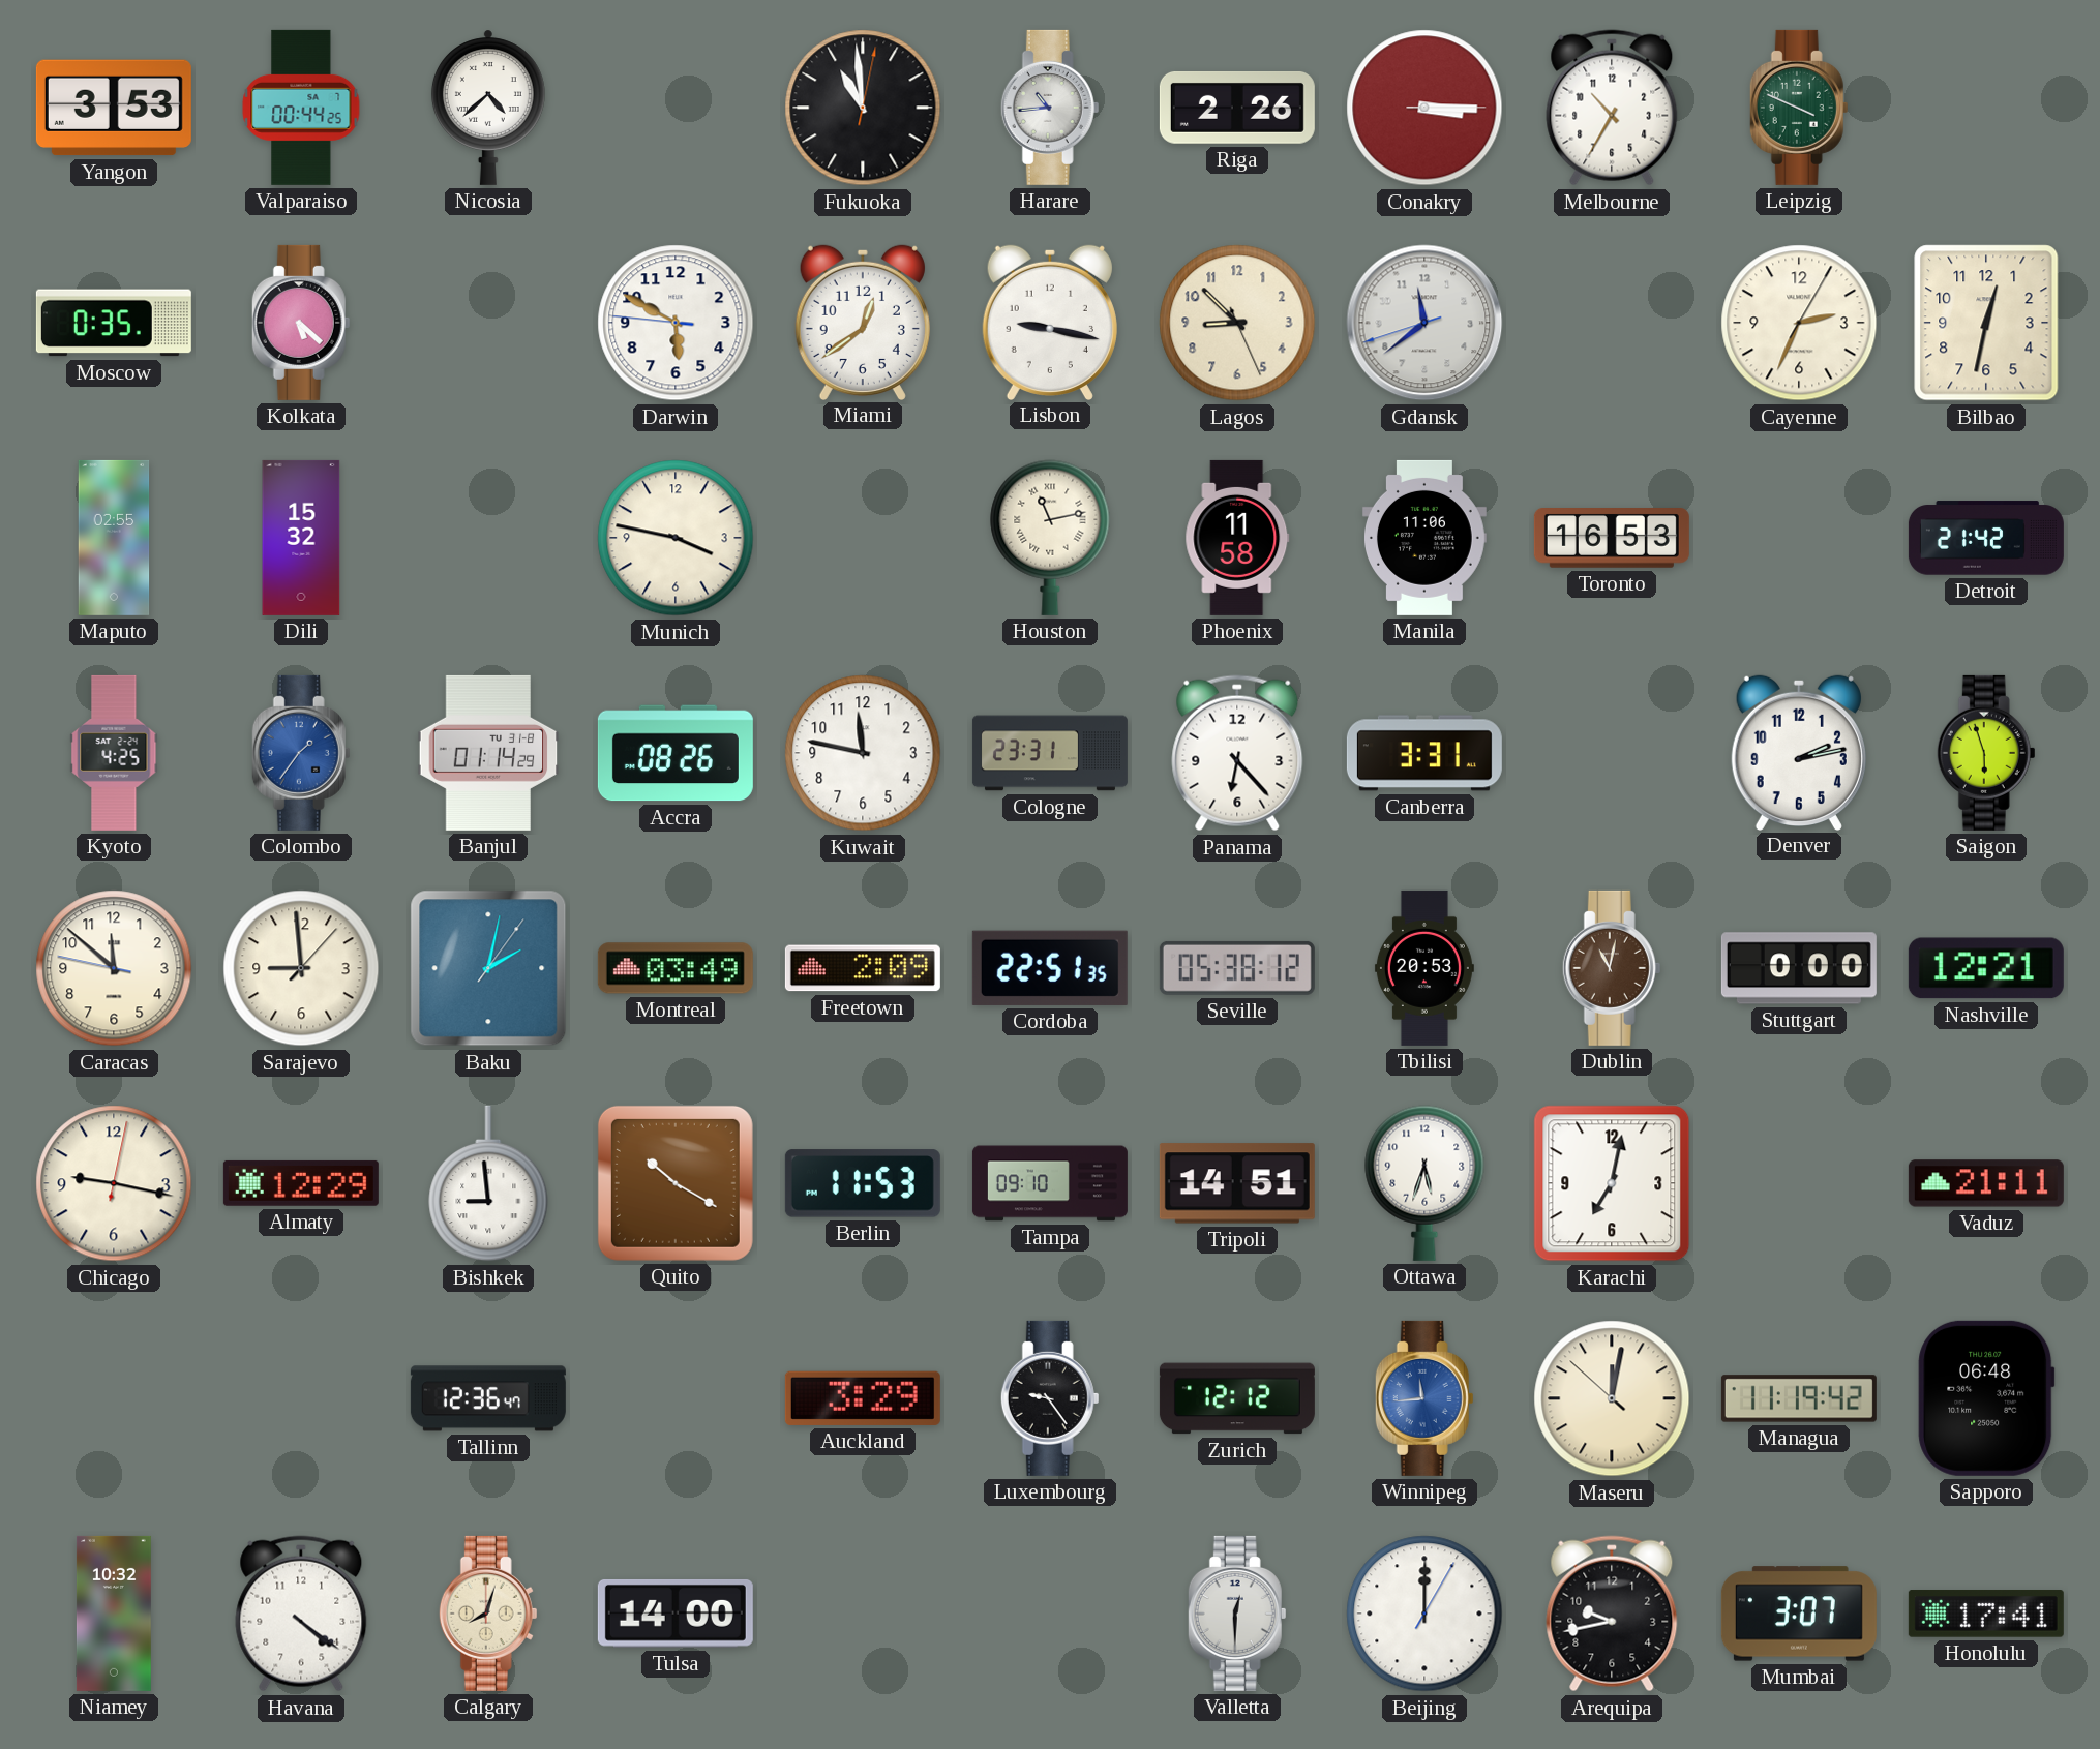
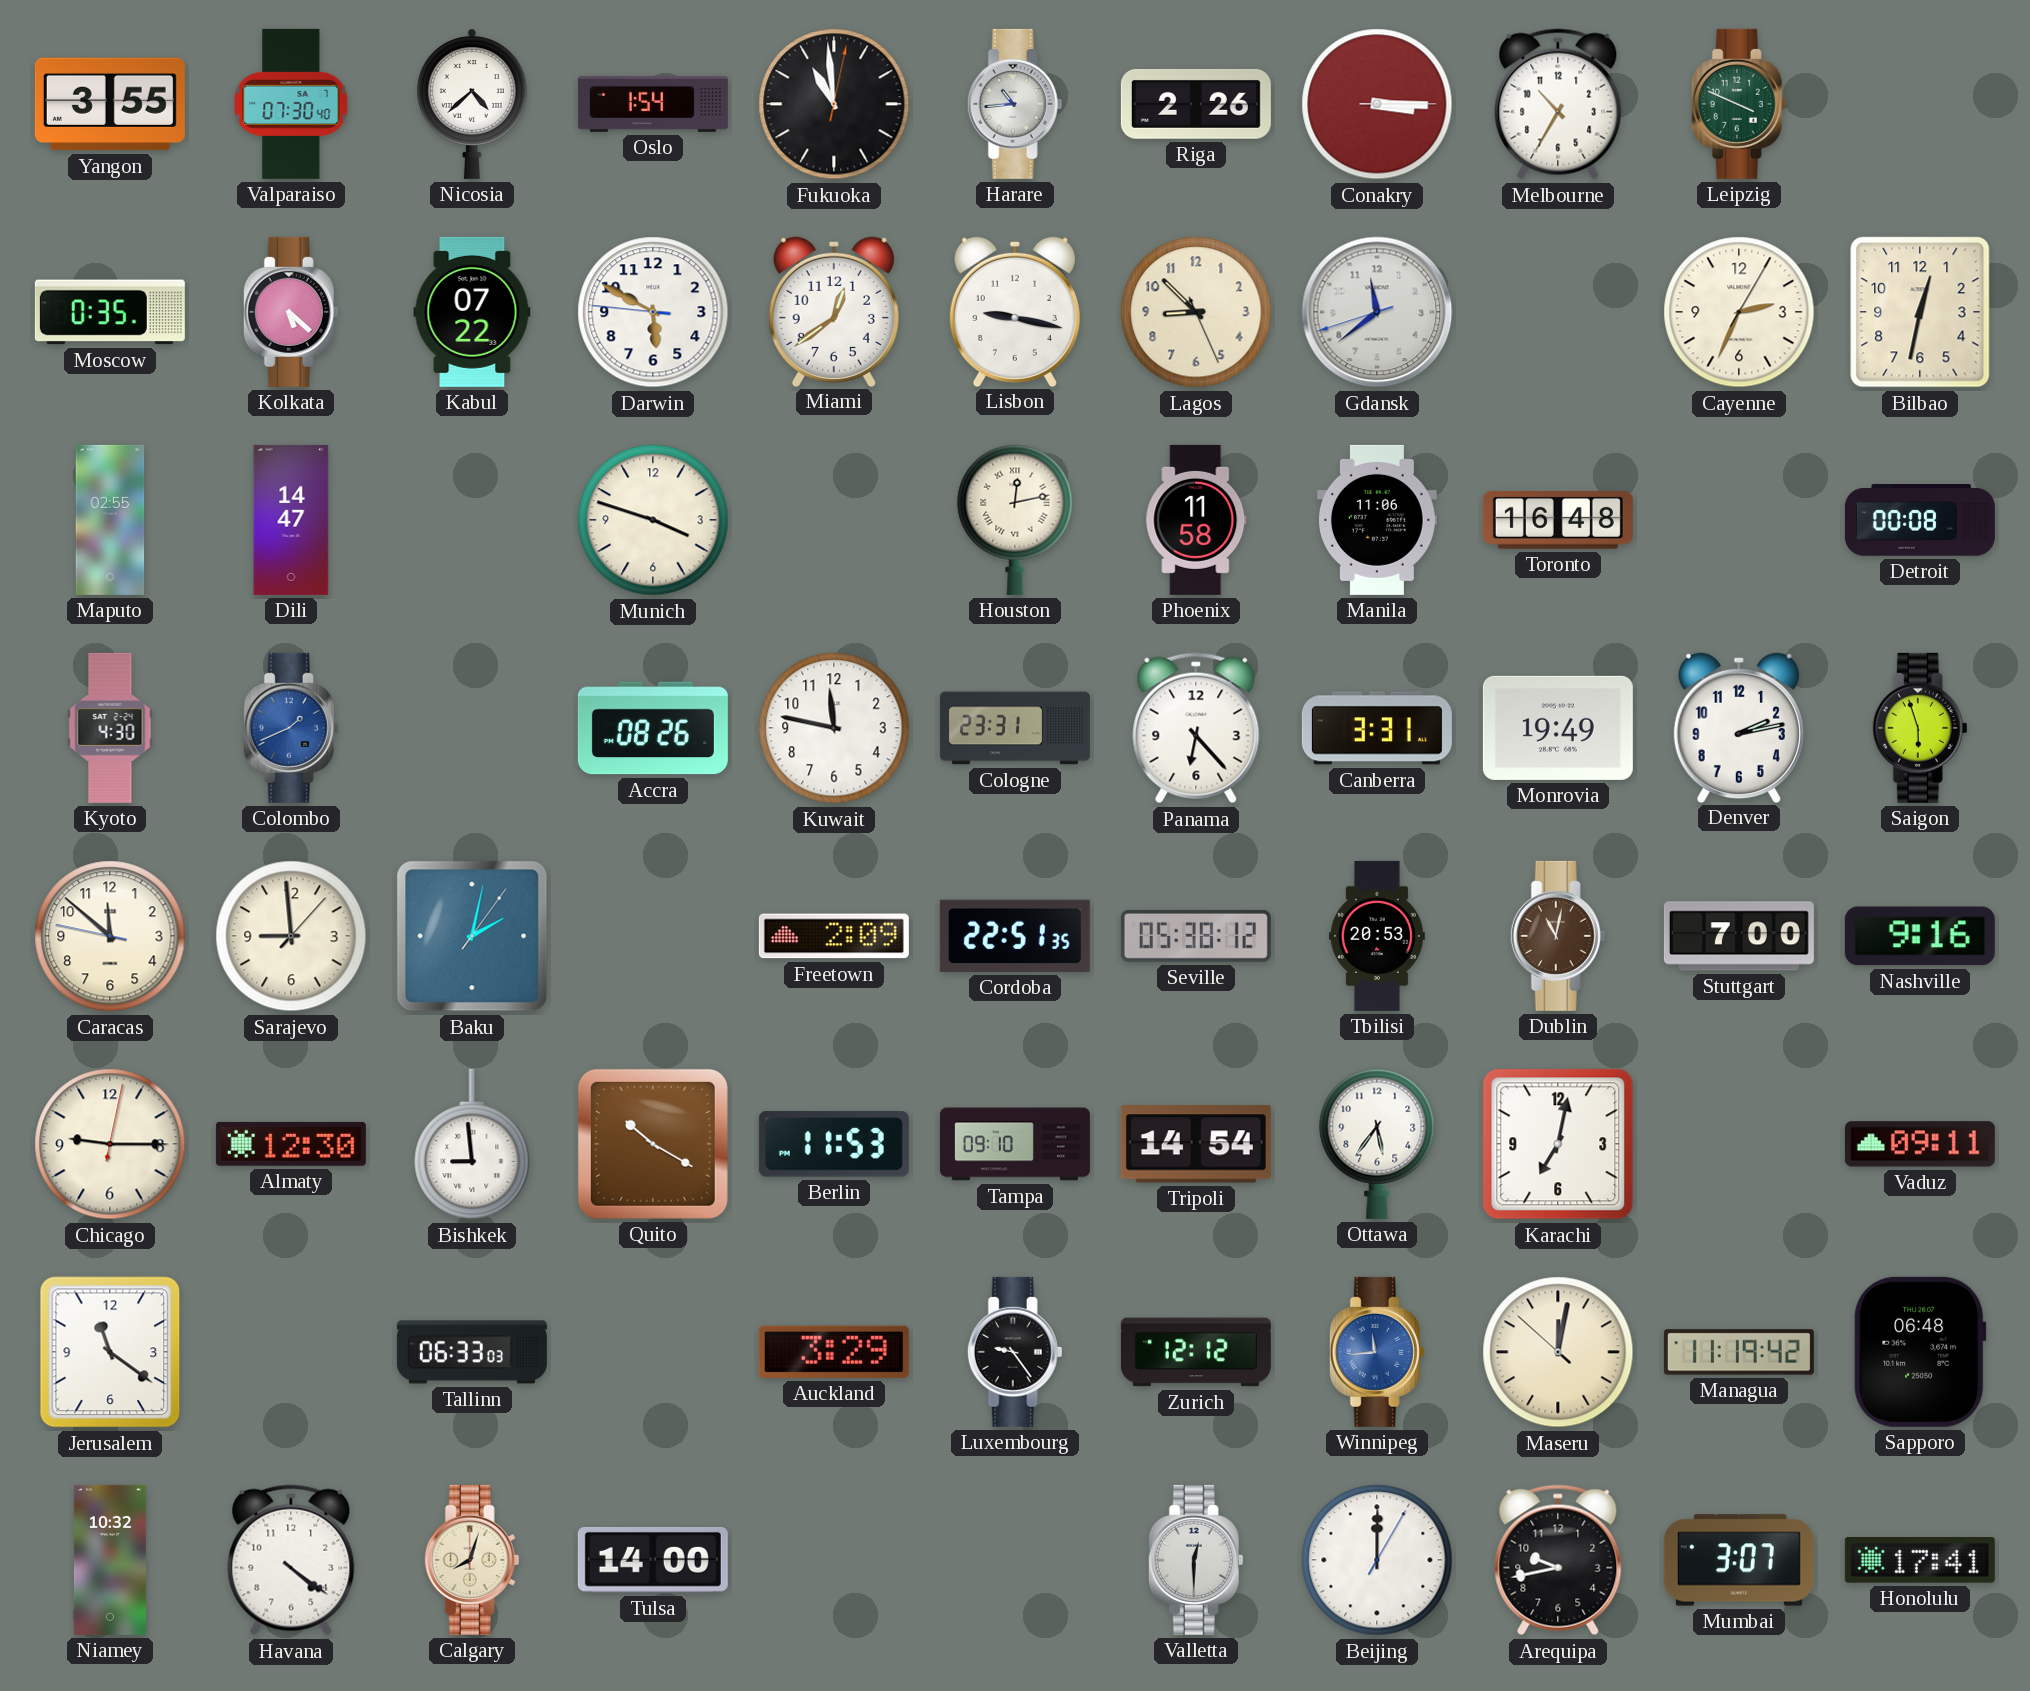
Yangon: 3:53 -> 3:55 (110, 104)
Valparaiso: 00:44 -> 07:30 (291, 104)
Oslo: none -> 1:54 (653, 104)
Kabul: none -> 07:22 (472, 312)
Dili: 15:32 -> 14:47 (291, 520)
Munich: 3:47 -> 3:48 (653, 520)
Houston: 11:13 -> 12:13 (1015, 520)
Toronto: 16:53 -> 16:48 (1558, 521)
Detroit: 21:42 -> 00:08 (1920, 520)
Kyoto: 4:25 -> 4:30 (110, 728)
Colombo: 1:36 -> 1:41 (291, 728)
Banjul: 01:14 -> none (488, 753)
Monrovia: none -> 19:49 (1558, 728)
Montreal: 03:49 -> none (676, 968)
Stuttgart: 0:00 -> 7:00 (1739, 936)
Nashville: 12:21 -> 9:16 (1920, 936)
Chicago: 9:17 -> 9:15 (110, 1144)
Almaty: 12:29 -> 12:30 (291, 1144)
Tripoli: 14:51 -> 14:54 (1196, 1144)
Ottawa: 5:33 -> 5:36 (1377, 1144)
Vaduz: 21:11 -> 09:11 (1920, 1144)
Jerusalem: none -> 11:21 (110, 1352)
Tallinn: 12:36 -> 06:33 (472, 1352)
